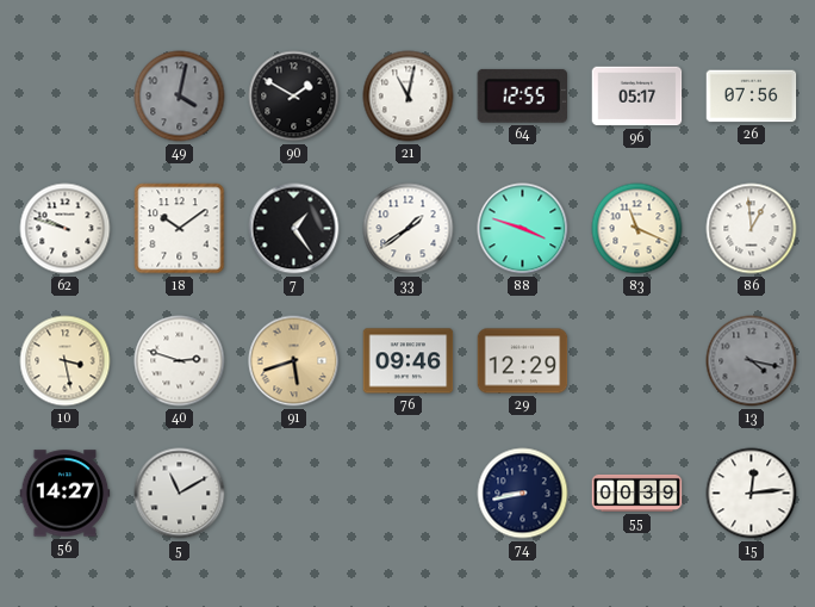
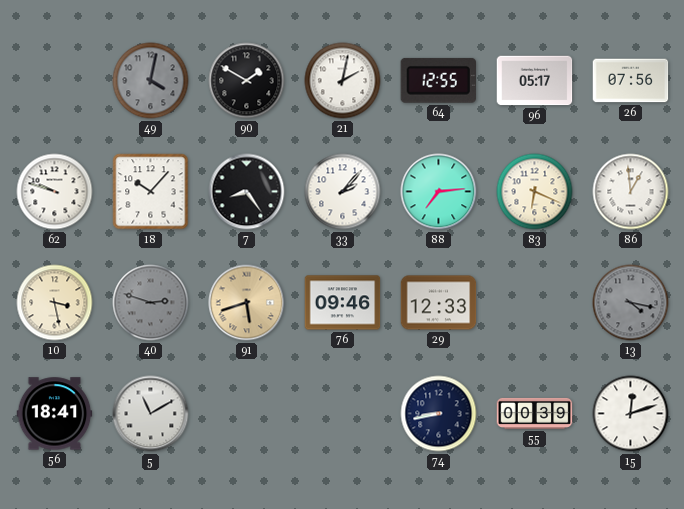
21: 11:02 -> 2:02 (343, 81)
18: 10:09 -> 10:07 (151, 192)
7: 1:24 -> 8:24 (247, 192)
33: 1:39 -> 2:07 (343, 192)
88: 3:48 -> 7:14 (439, 192)
83: 11:19 -> 6:19 (535, 192)
40 dial: white -> grey (151, 303)
29: 12:29 -> 12:33 (439, 303)
56: 14:27 -> 18:41 (55, 414)
15: 12:14 -> 12:12 (631, 414)
